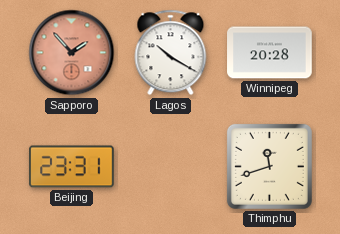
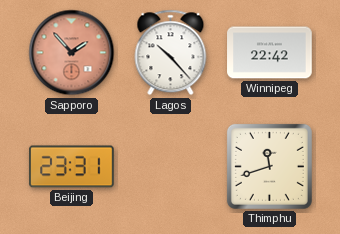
Lagos: 10:20 -> 10:23 (171, 53)
Winnipeg: 20:28 -> 22:42 (270, 53)
